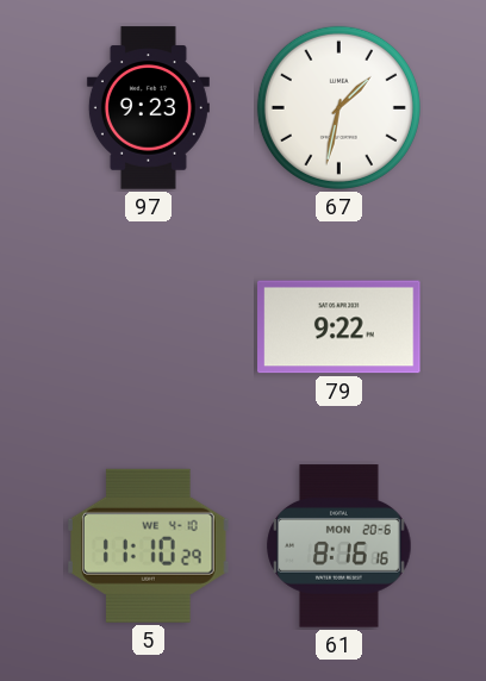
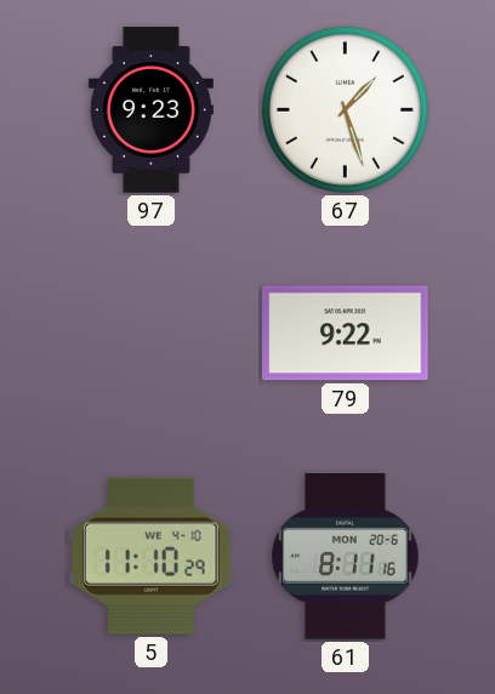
67: 1:32 -> 1:27 (345, 109)
61: 8:16 -> 8:11 (346, 557)
